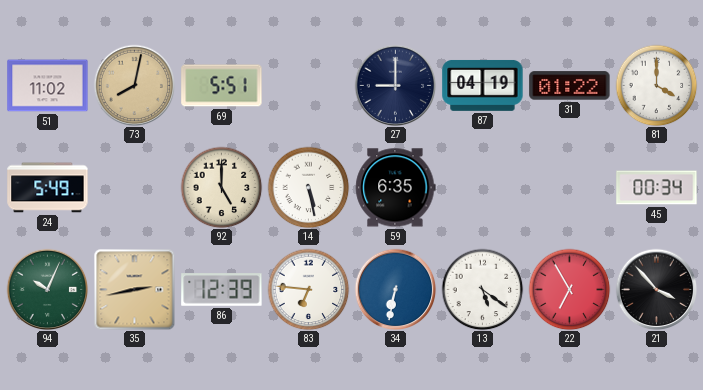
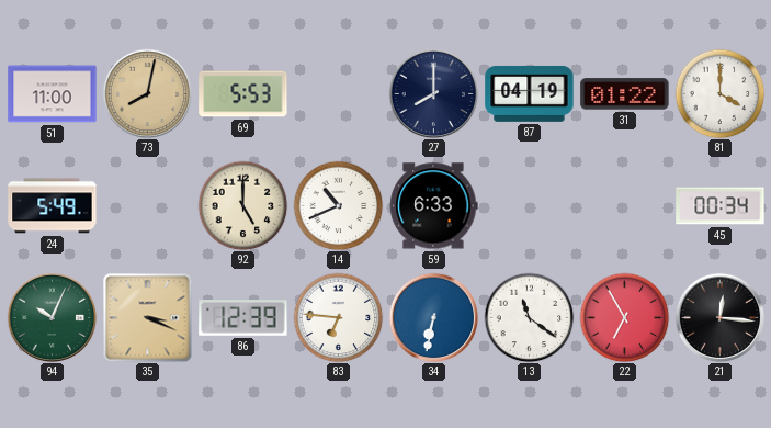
51: 11:02 -> 11:00 (53, 94)
69: 5:51 -> 5:53 (243, 94)
27: 9:00 -> 8:00 (433, 93)
14: 5:28 -> 10:41 (338, 205)
59: 6:35 -> 6:33 (434, 206)
35: 2:43 -> 3:19 (147, 317)
13: 5:21 -> 11:21 (529, 317)
21: 3:53 -> 12:16 (719, 317)
